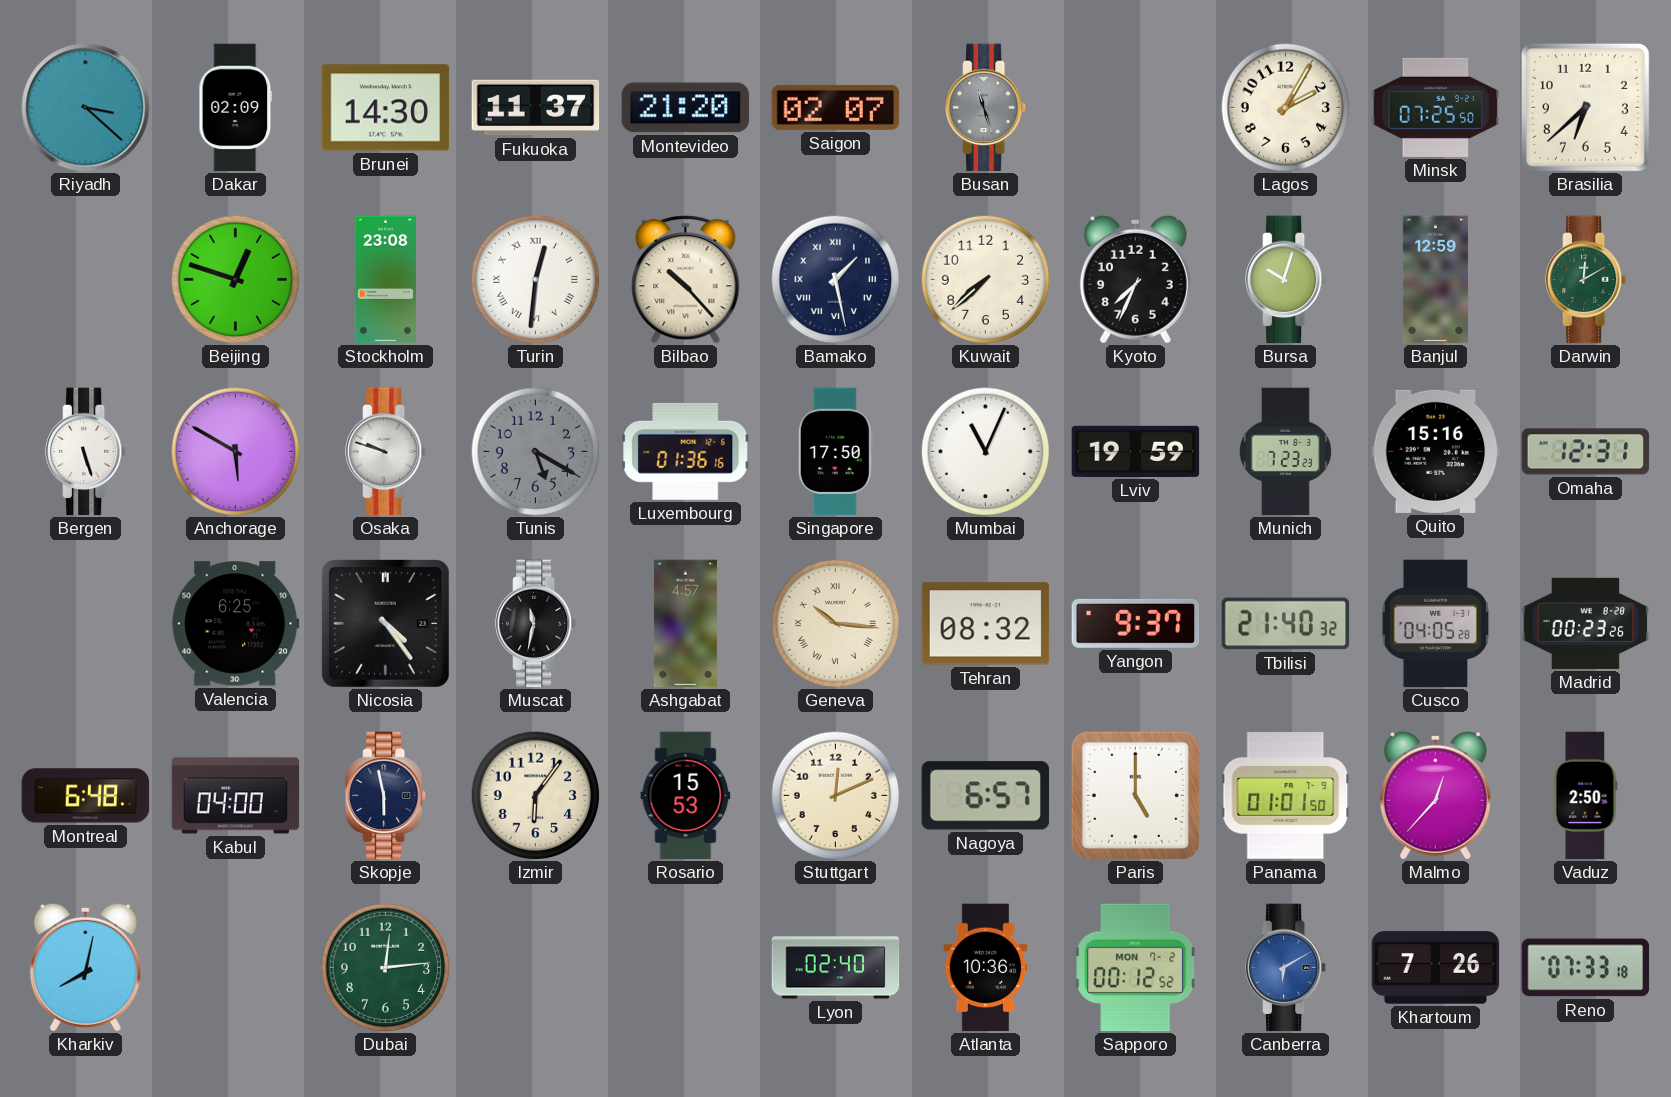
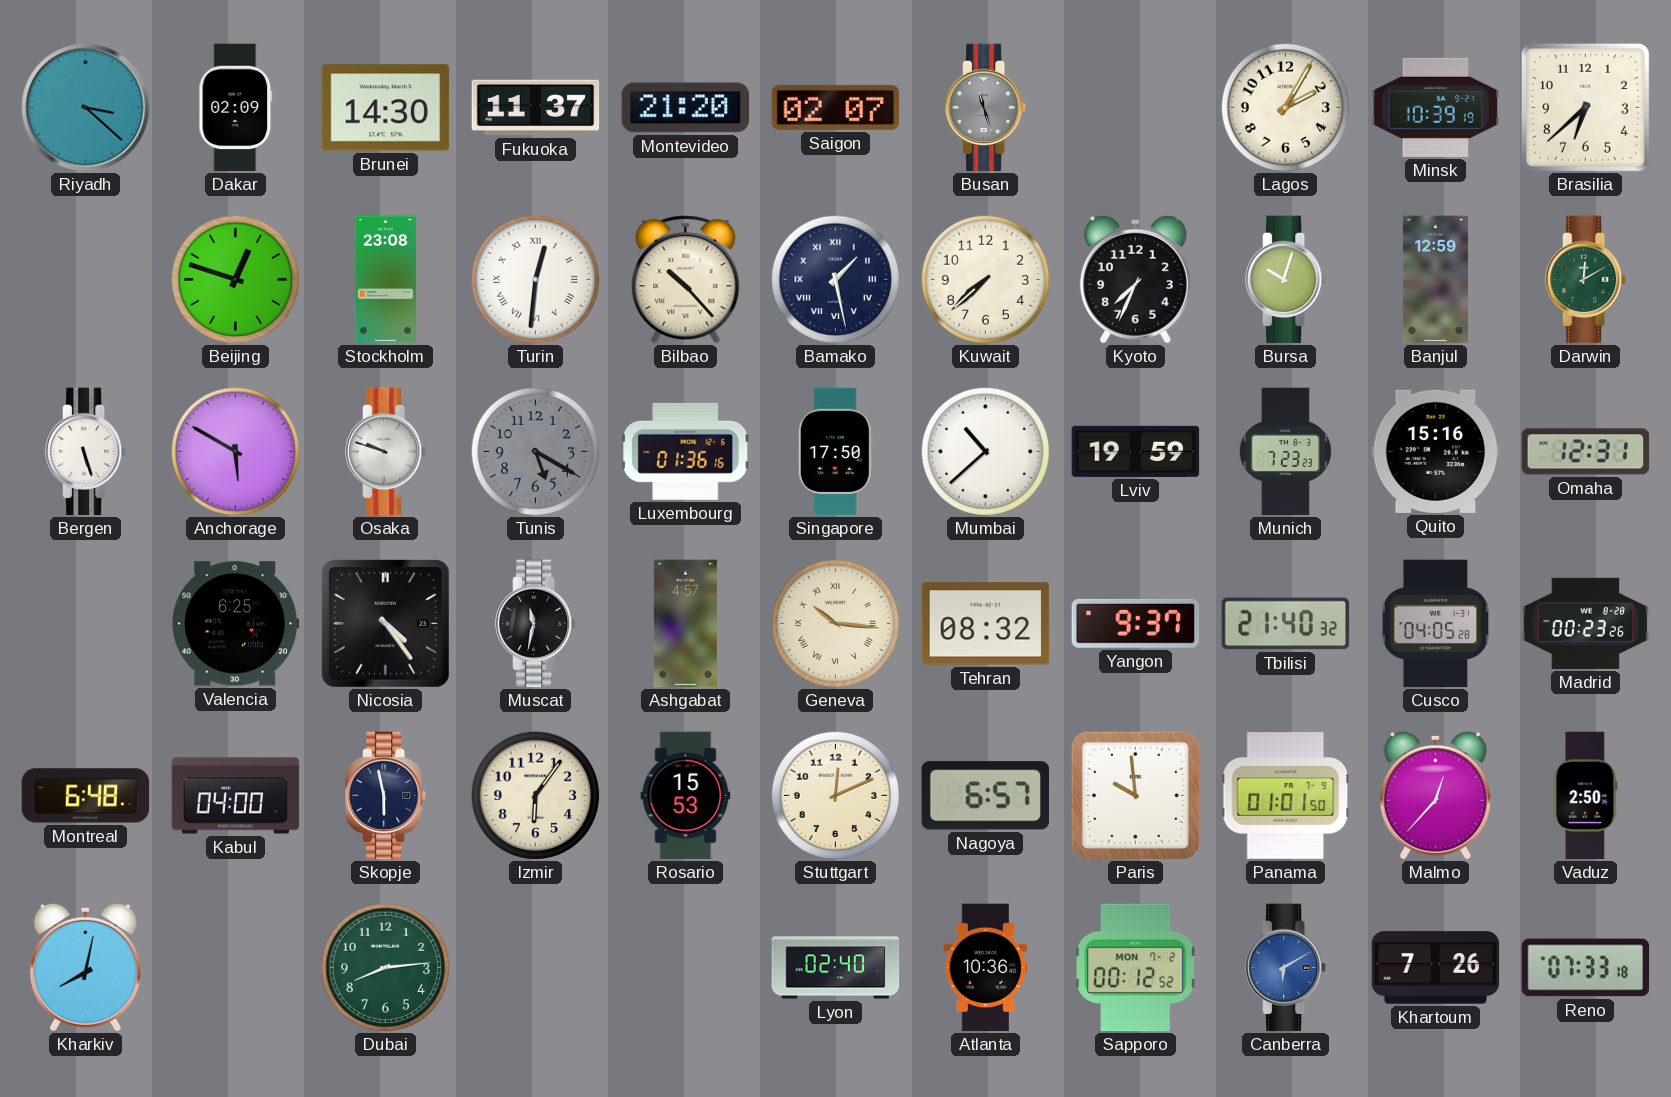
Minsk: 07:25 -> 10:39 (1436, 107)
Mumbai: 11:04 -> 10:38 (985, 451)
Paris: 5:00 -> 9:59 (1135, 795)
Dubai: 12:14 -> 8:14 (385, 967)
